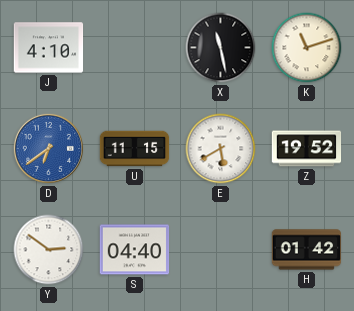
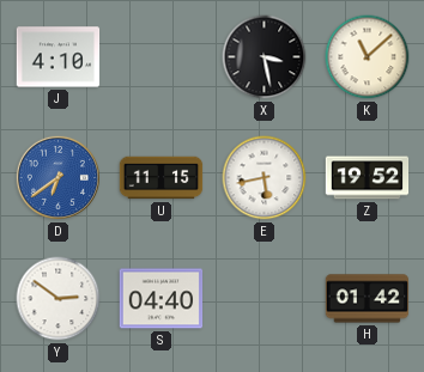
X: 11:28 -> 3:28 (265, 57)
K: 11:12 -> 11:08 (368, 57)
E: 5:40 -> 5:43 (265, 178)
